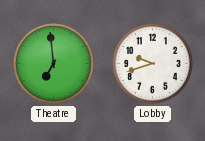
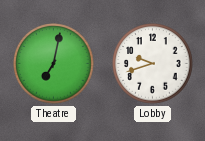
Theatre: 6:59 -> 7:02 (54, 64)
